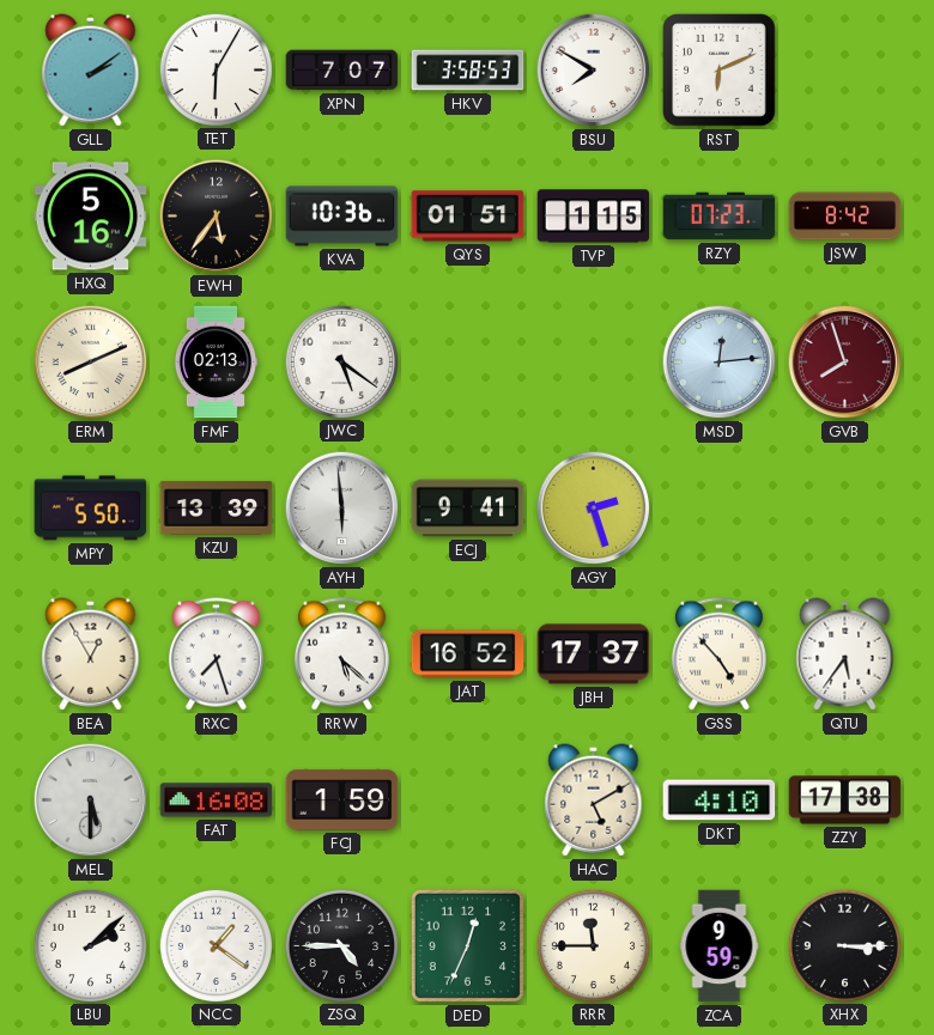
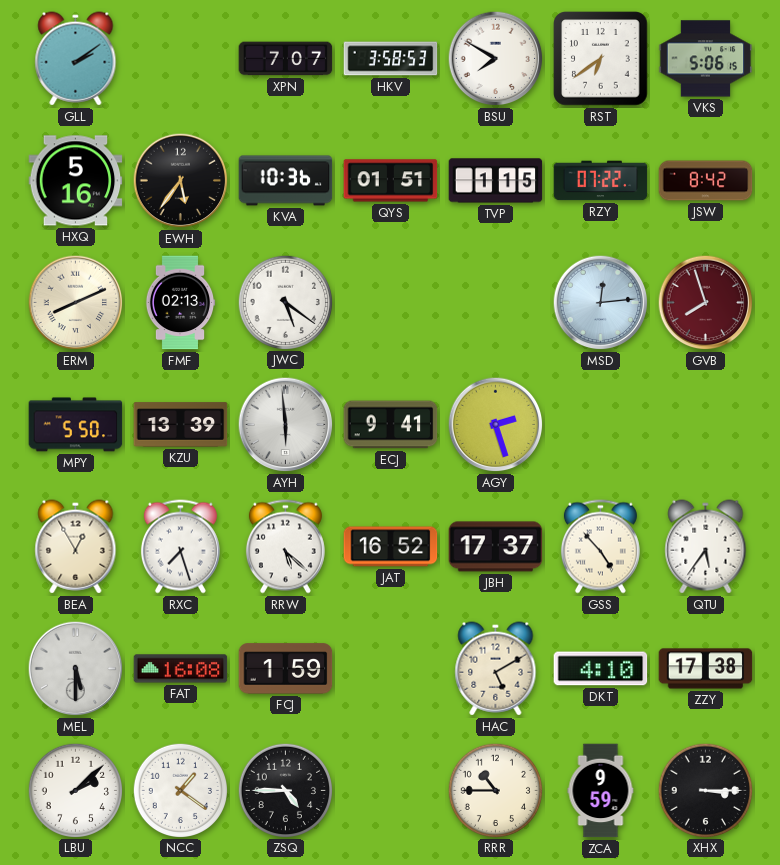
TET: 6:05 -> none (216, 69)
RST: 6:11 -> 6:39 (601, 59)
VKS: none -> 5:06 (706, 59)
RZY: 07:23 -> 07:22 (601, 181)
DED: 12:34 -> none (467, 945)
RRR: 11:45 -> 10:45 (495, 790)
